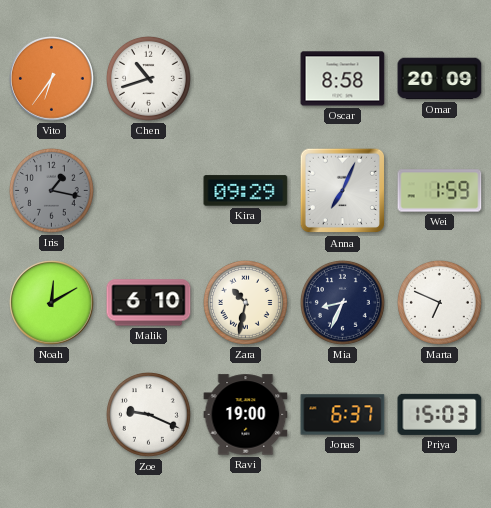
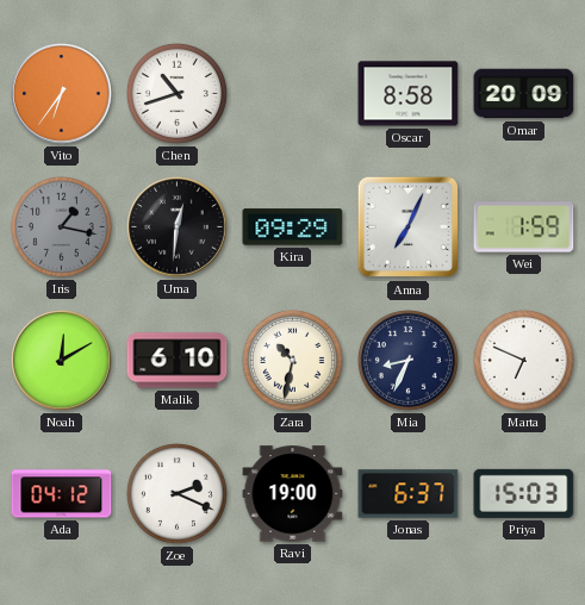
Uma: none -> 12:31 (178, 227)
Ada: none -> 04:12 (62, 494)
Zoe: 9:19 -> 2:19 (176, 493)
